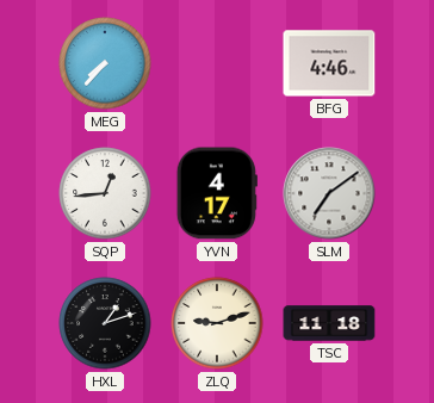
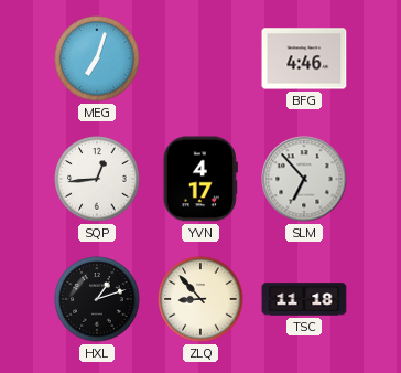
MEG: 7:37 -> 7:03 (97, 58)
SLM: 7:09 -> 6:53 (304, 179)
ZLQ: 9:12 -> 8:53 (201, 299)
